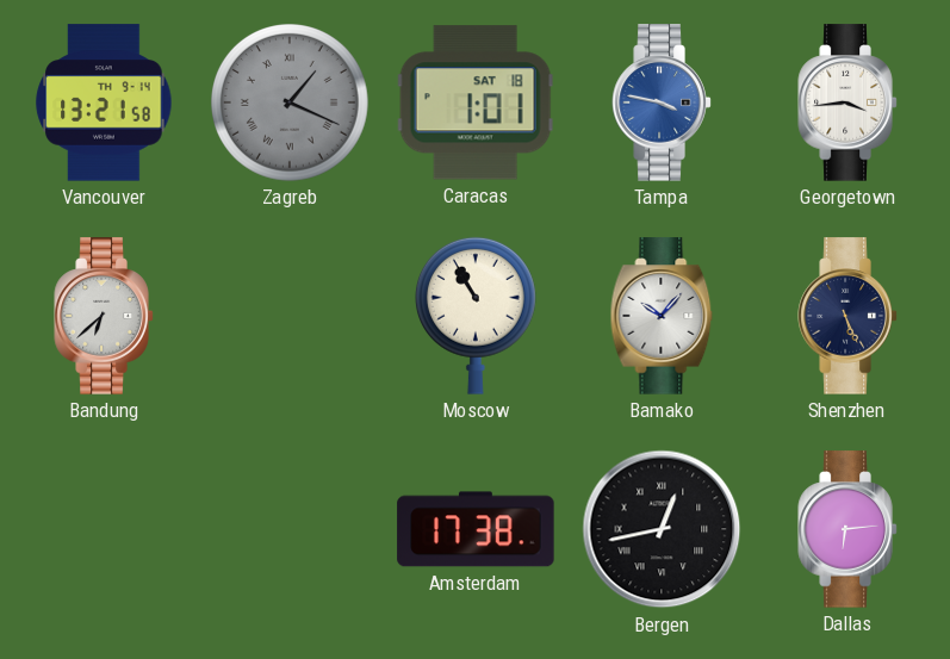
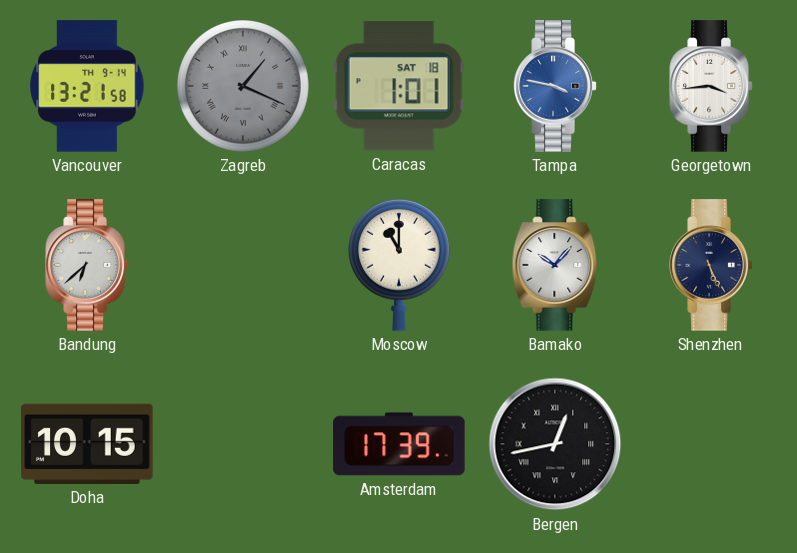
Moscow: 10:55 -> 11:00 (399, 265)
Doha: none -> 10:15 (87, 444)
Amsterdam: 17:38 -> 17:39 (399, 444)
Dallas: 6:14 -> none (847, 529)
